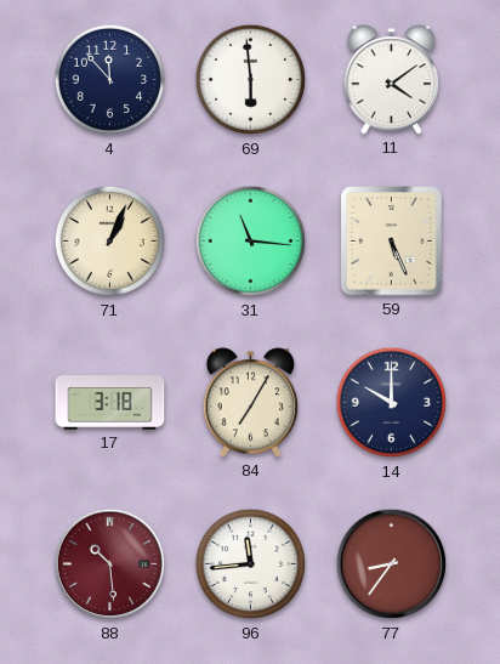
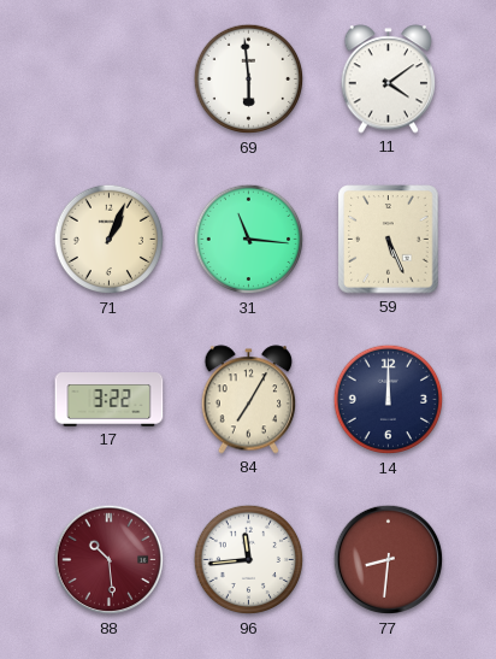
4: 11:53 -> none (110, 80)
17: 3:18 -> 3:22 (110, 400)
14: 10:00 -> 12:00 (389, 400)
77: 8:36 -> 8:31 (389, 560)
